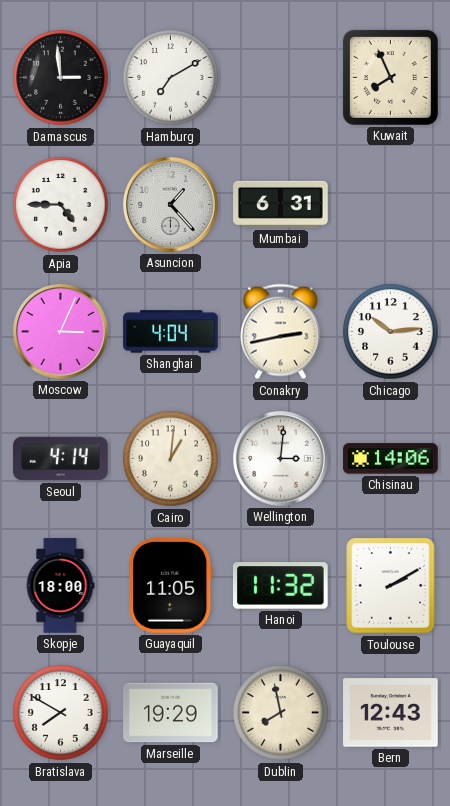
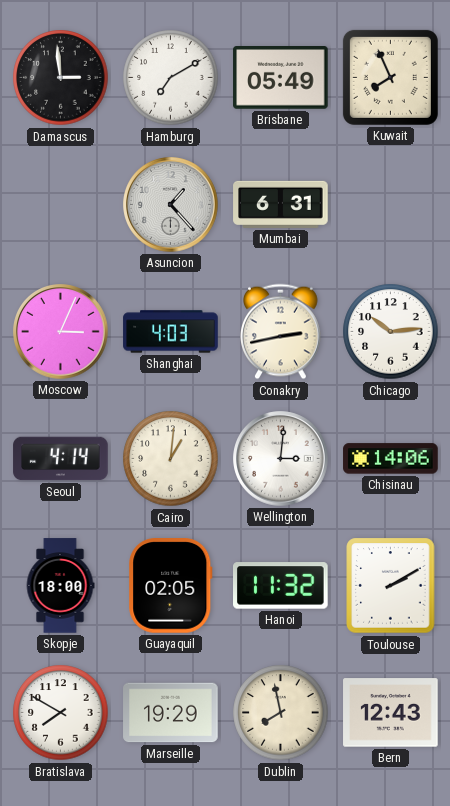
Brisbane: none -> 05:49 (281, 78)
Apia: 4:45 -> none (61, 205)
Shanghai: 4:04 -> 4:03 (171, 332)
Guayaquil: 11:05 -> 02:05 (171, 586)
